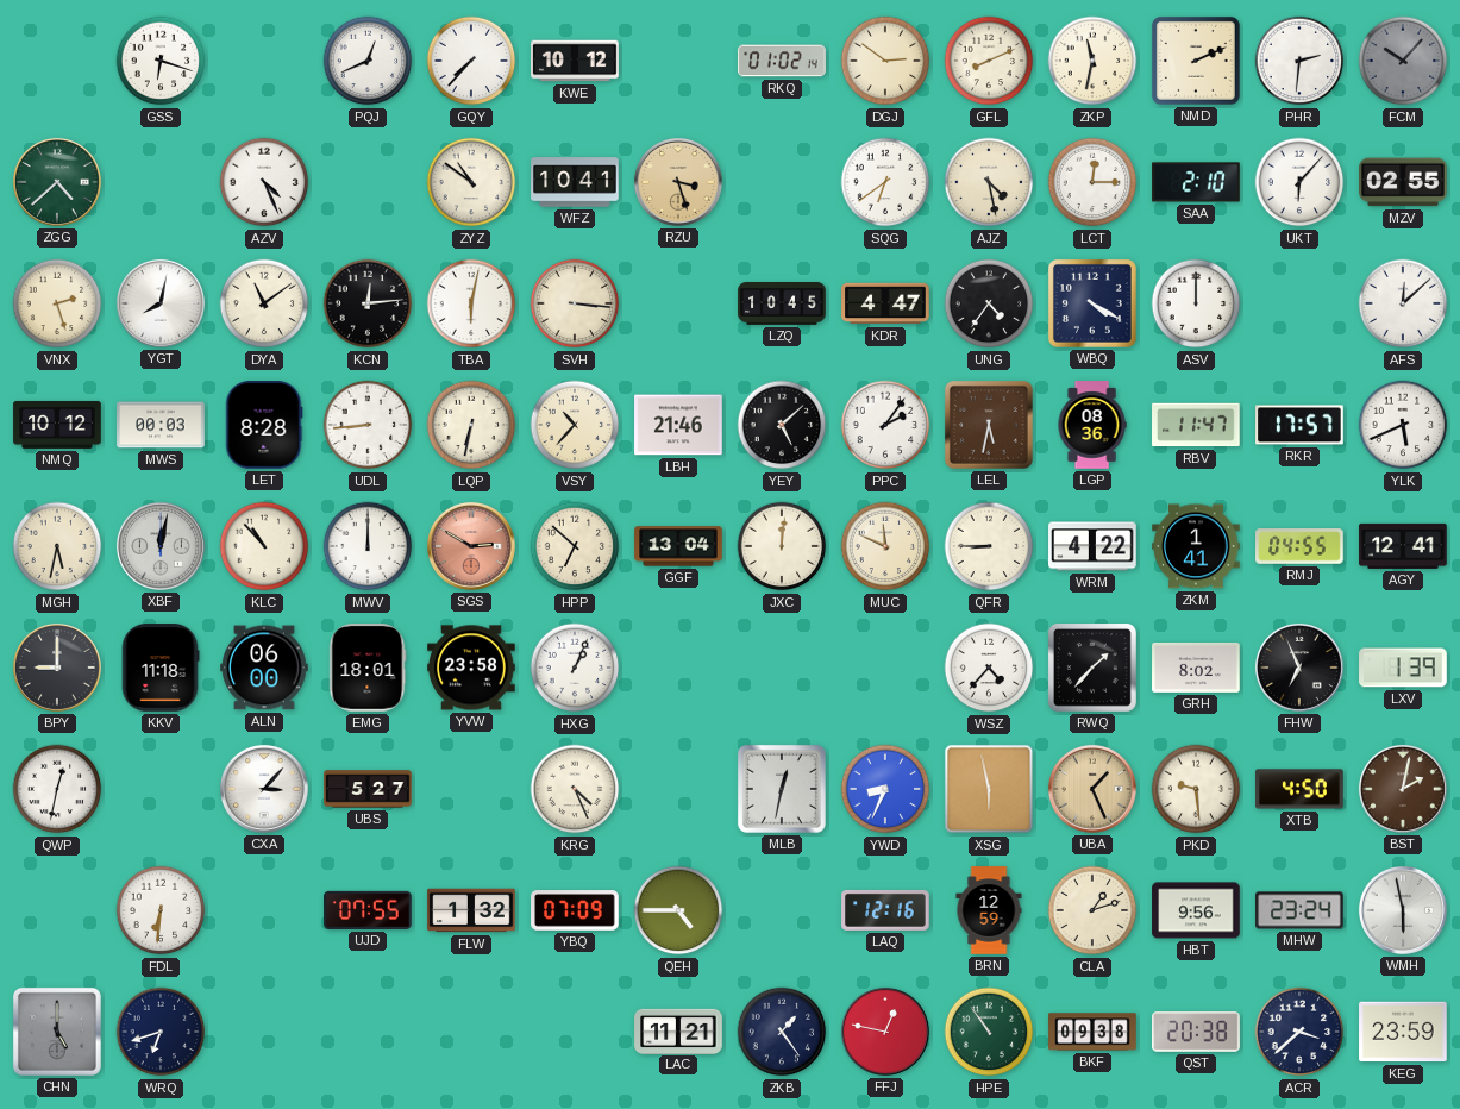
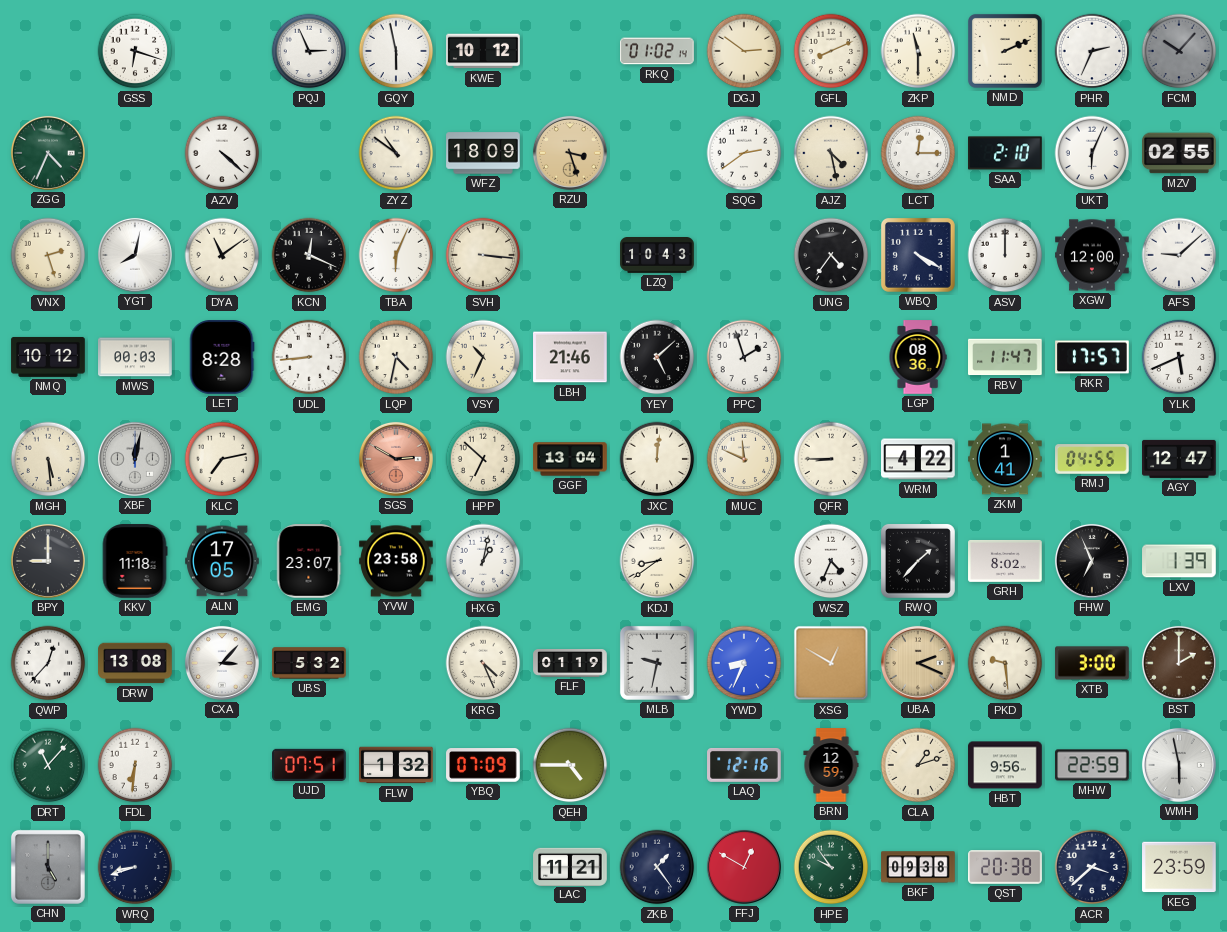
PQJ: 12:41 -> 2:56 (309, 51)
GQY: 7:37 -> 5:58 (396, 51)
ZKP: 11:32 -> 11:30 (918, 51)
PHR: 2:31 -> 2:34 (1092, 51)
ZGG: 4:38 -> 4:34 (48, 153)
AZV: 4:26 -> 4:22 (222, 153)
WFZ: 10:41 -> 18:09 (483, 153)
SQG: 6:39 -> 2:39 (744, 153)
UKT: 6:07 -> 6:04 (1092, 153)
KCN: 12:14 -> 12:19 (309, 255)
TBA: 6:02 -> 6:04 (396, 255)
LZQ: 10:45 -> 10:43 (657, 256)
KDR: 4:47 -> none (885, 303)
XGW: none -> 12:00 (1092, 255)
AFS: 12:08 -> 9:08 (1179, 255)
LQP: 6:32 -> 4:32 (396, 357)
VSY: 10:37 -> 10:34 (483, 357)
PPC: 2:06 -> 1:57 (744, 357)
LEL: 5:32 -> none (989, 425)
MGH: 5:32 -> 5:29 (48, 459)
KLC: 10:53 -> 7:13 (222, 459)
MWV: 12:00 -> none (368, 546)
AGY: 12:41 -> 12:47 (1179, 459)
ALN: 06:00 -> 17:05 (222, 561)
EMG: 18:01 -> 23:07 (309, 561)
HXG: 1:04 -> 1:02 (483, 561)
KDJ: none -> 8:39 (657, 561)
WSZ: 4:37 -> 4:34 (831, 561)
QWP: 12:32 -> 12:37 (48, 663)
DRW: none -> 13:08 (135, 663)
UBS: 5:27 -> 5:32 (309, 663)
FLF: none -> 01:19 (570, 664)
MLB: 12:32 -> 9:32 (657, 663)
XSG: 5:58 -> 12:50 (831, 663)
UBA: 1:26 -> 2:19 (918, 663)
XTB: 4:50 -> 3:00 (1092, 663)
BST: 2:02 -> 2:00 (1179, 663)
DRT: none -> 11:07 (48, 765)
UJD: 07:55 -> 07:51 (309, 765)
MHW: 23:24 -> 22:59 (1092, 765)
WRQ: 6:42 -> 8:42 (135, 867)
FFJ: 12:47 -> 12:50 (744, 867)
HPE: 10:54 -> 9:54 (831, 867)
